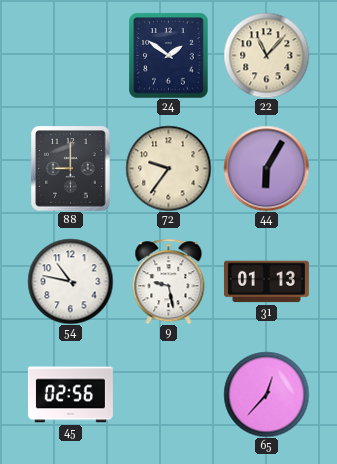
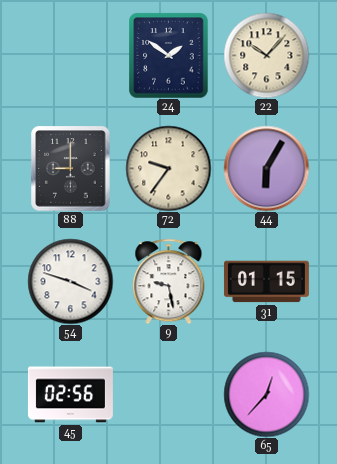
22: 11:07 -> 10:07 (266, 55)
54: 10:47 -> 3:48 (70, 281)
31: 01:13 -> 01:15 (266, 282)
